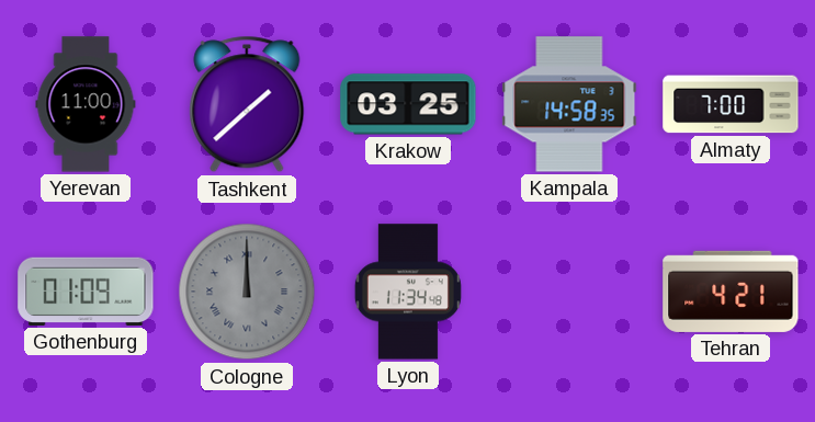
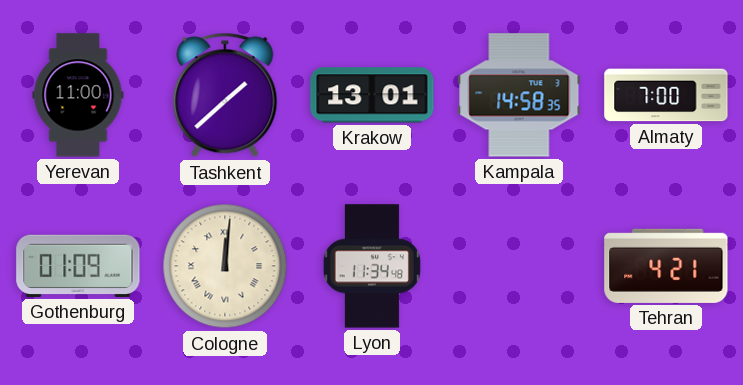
Krakow: 03:25 -> 13:01 (372, 95)
Cologne: 12:00 -> 12:01 (225, 266)
Cologne dial: grey -> cream (225, 266)
